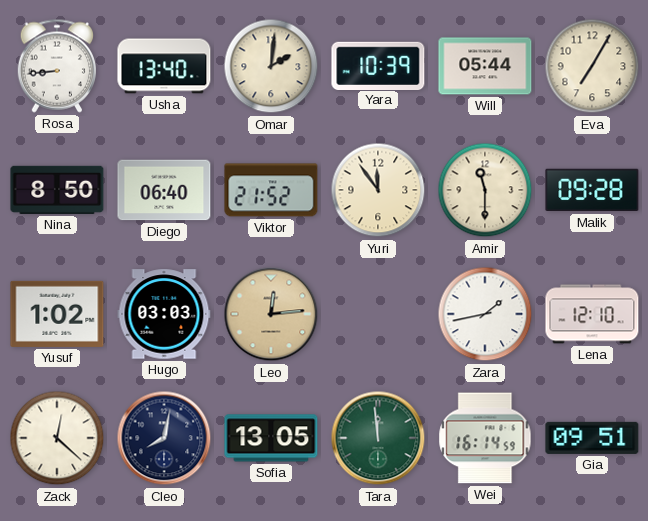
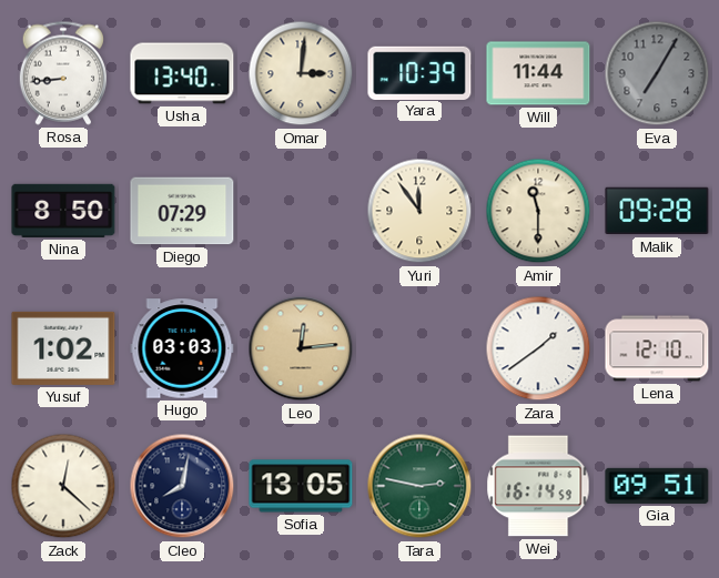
Omar: 2:01 -> 3:01 (301, 73)
Will: 05:44 -> 11:44 (538, 73)
Eva dial: cream -> grey (657, 73)
Diego: 06:40 -> 07:29 (182, 211)
Viktor: 21:52 -> none (271, 190)
Zara: 1:43 -> 1:39 (538, 348)
Tara: 11:59 -> 2:47 (419, 486)
